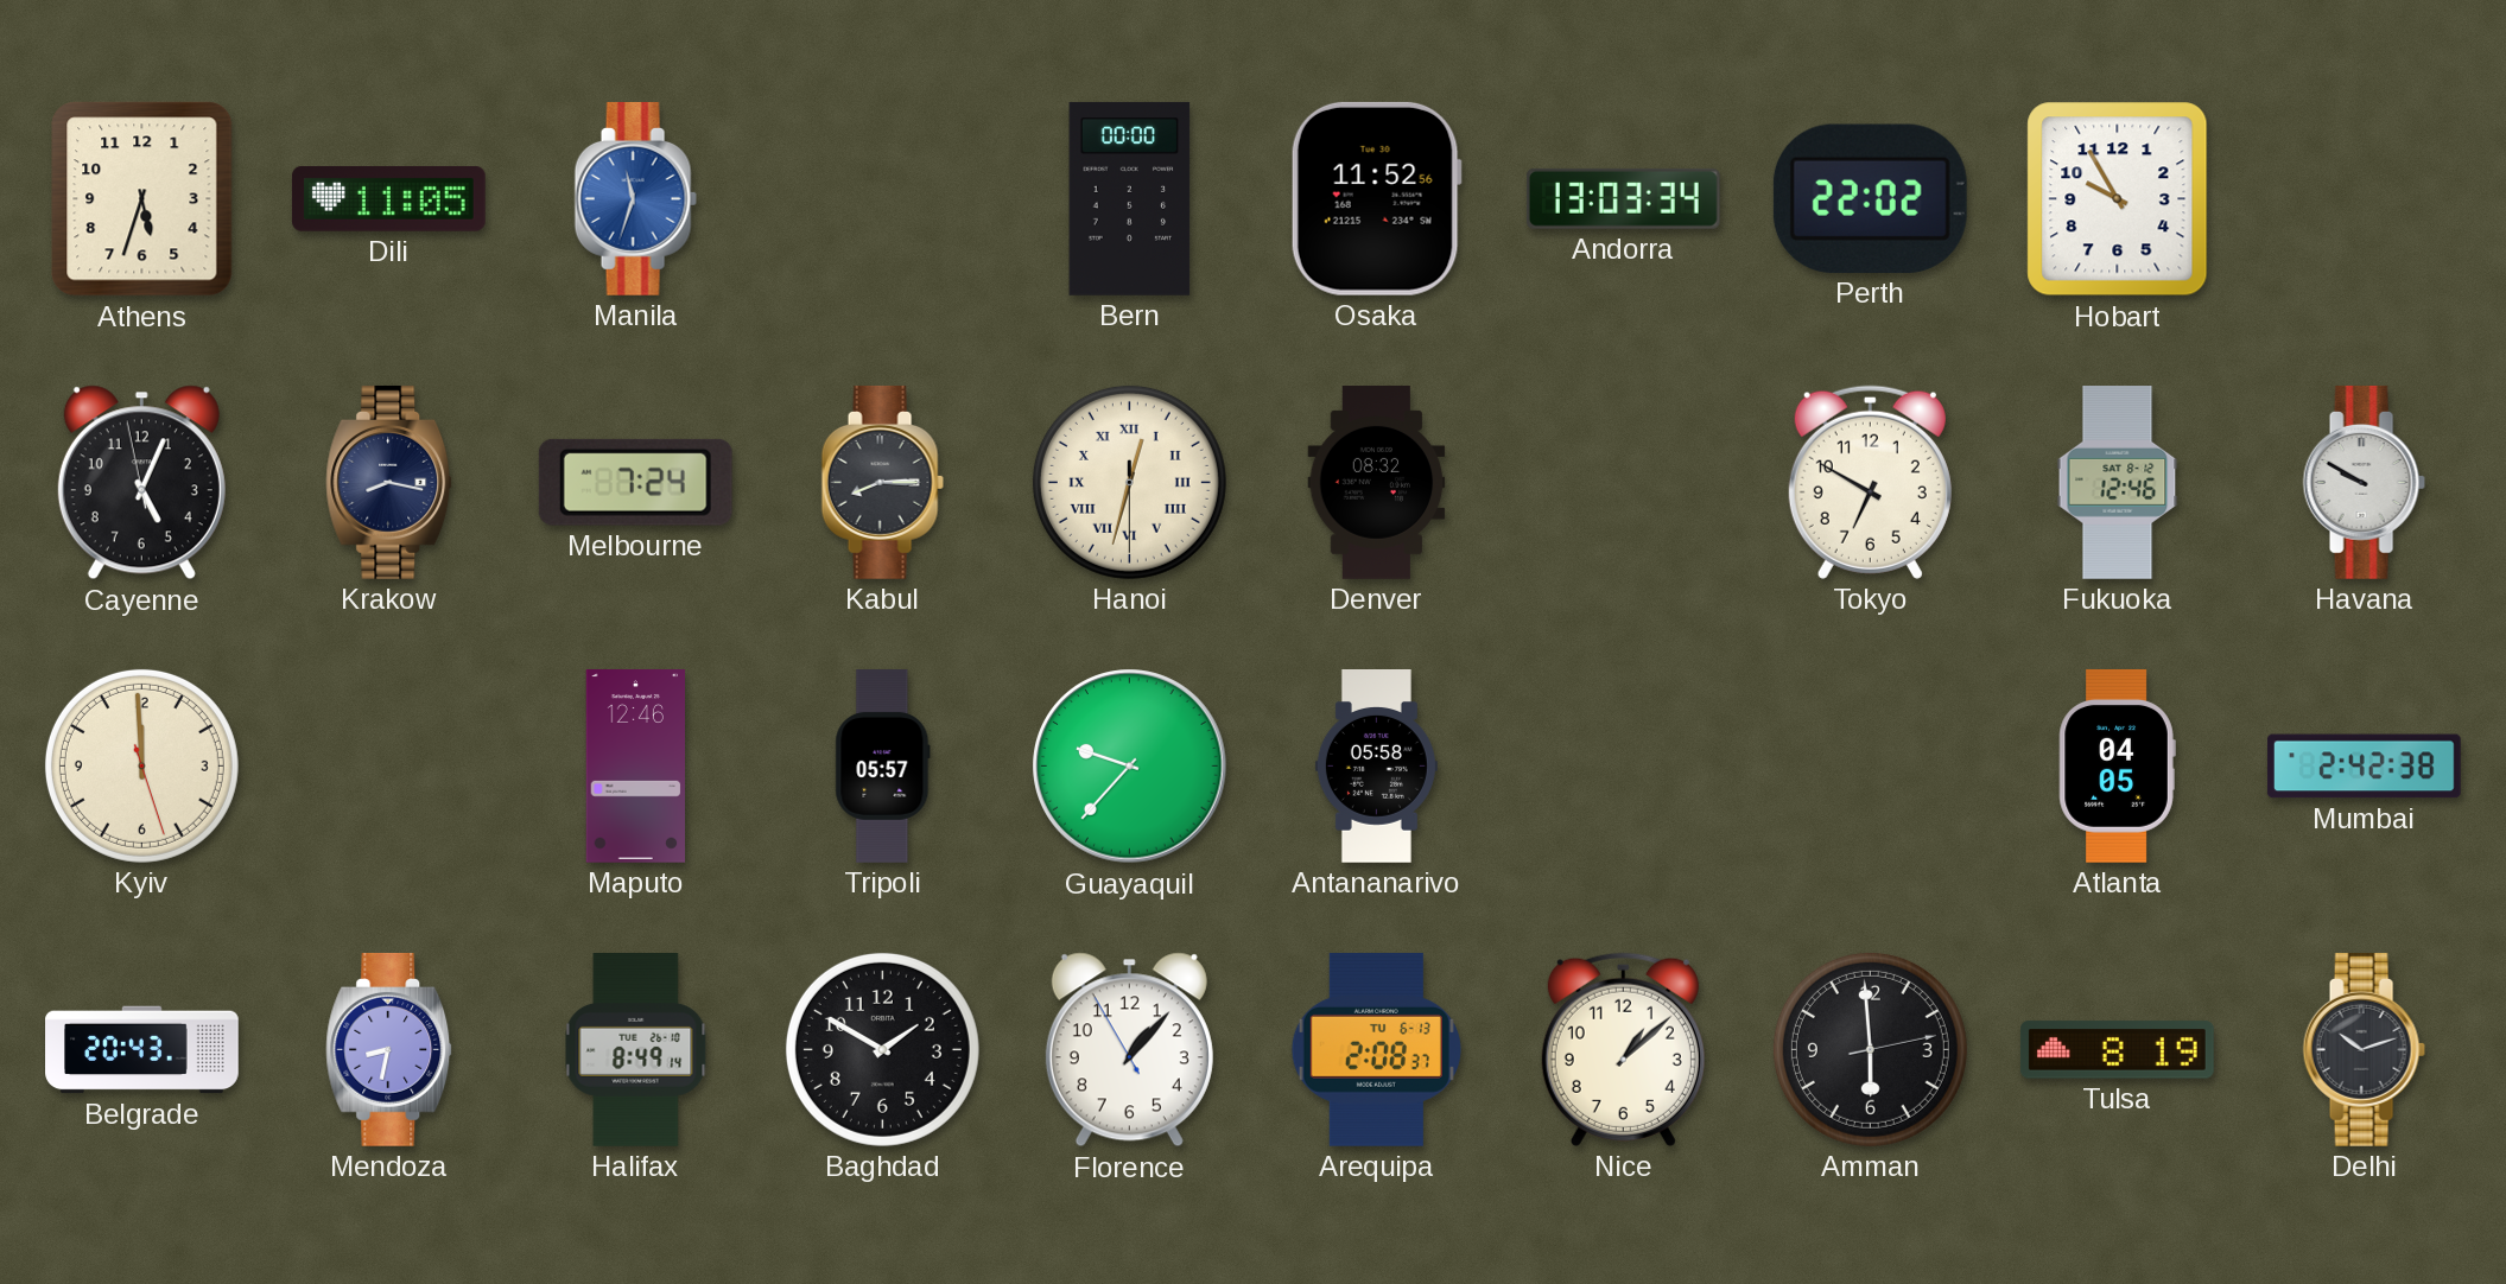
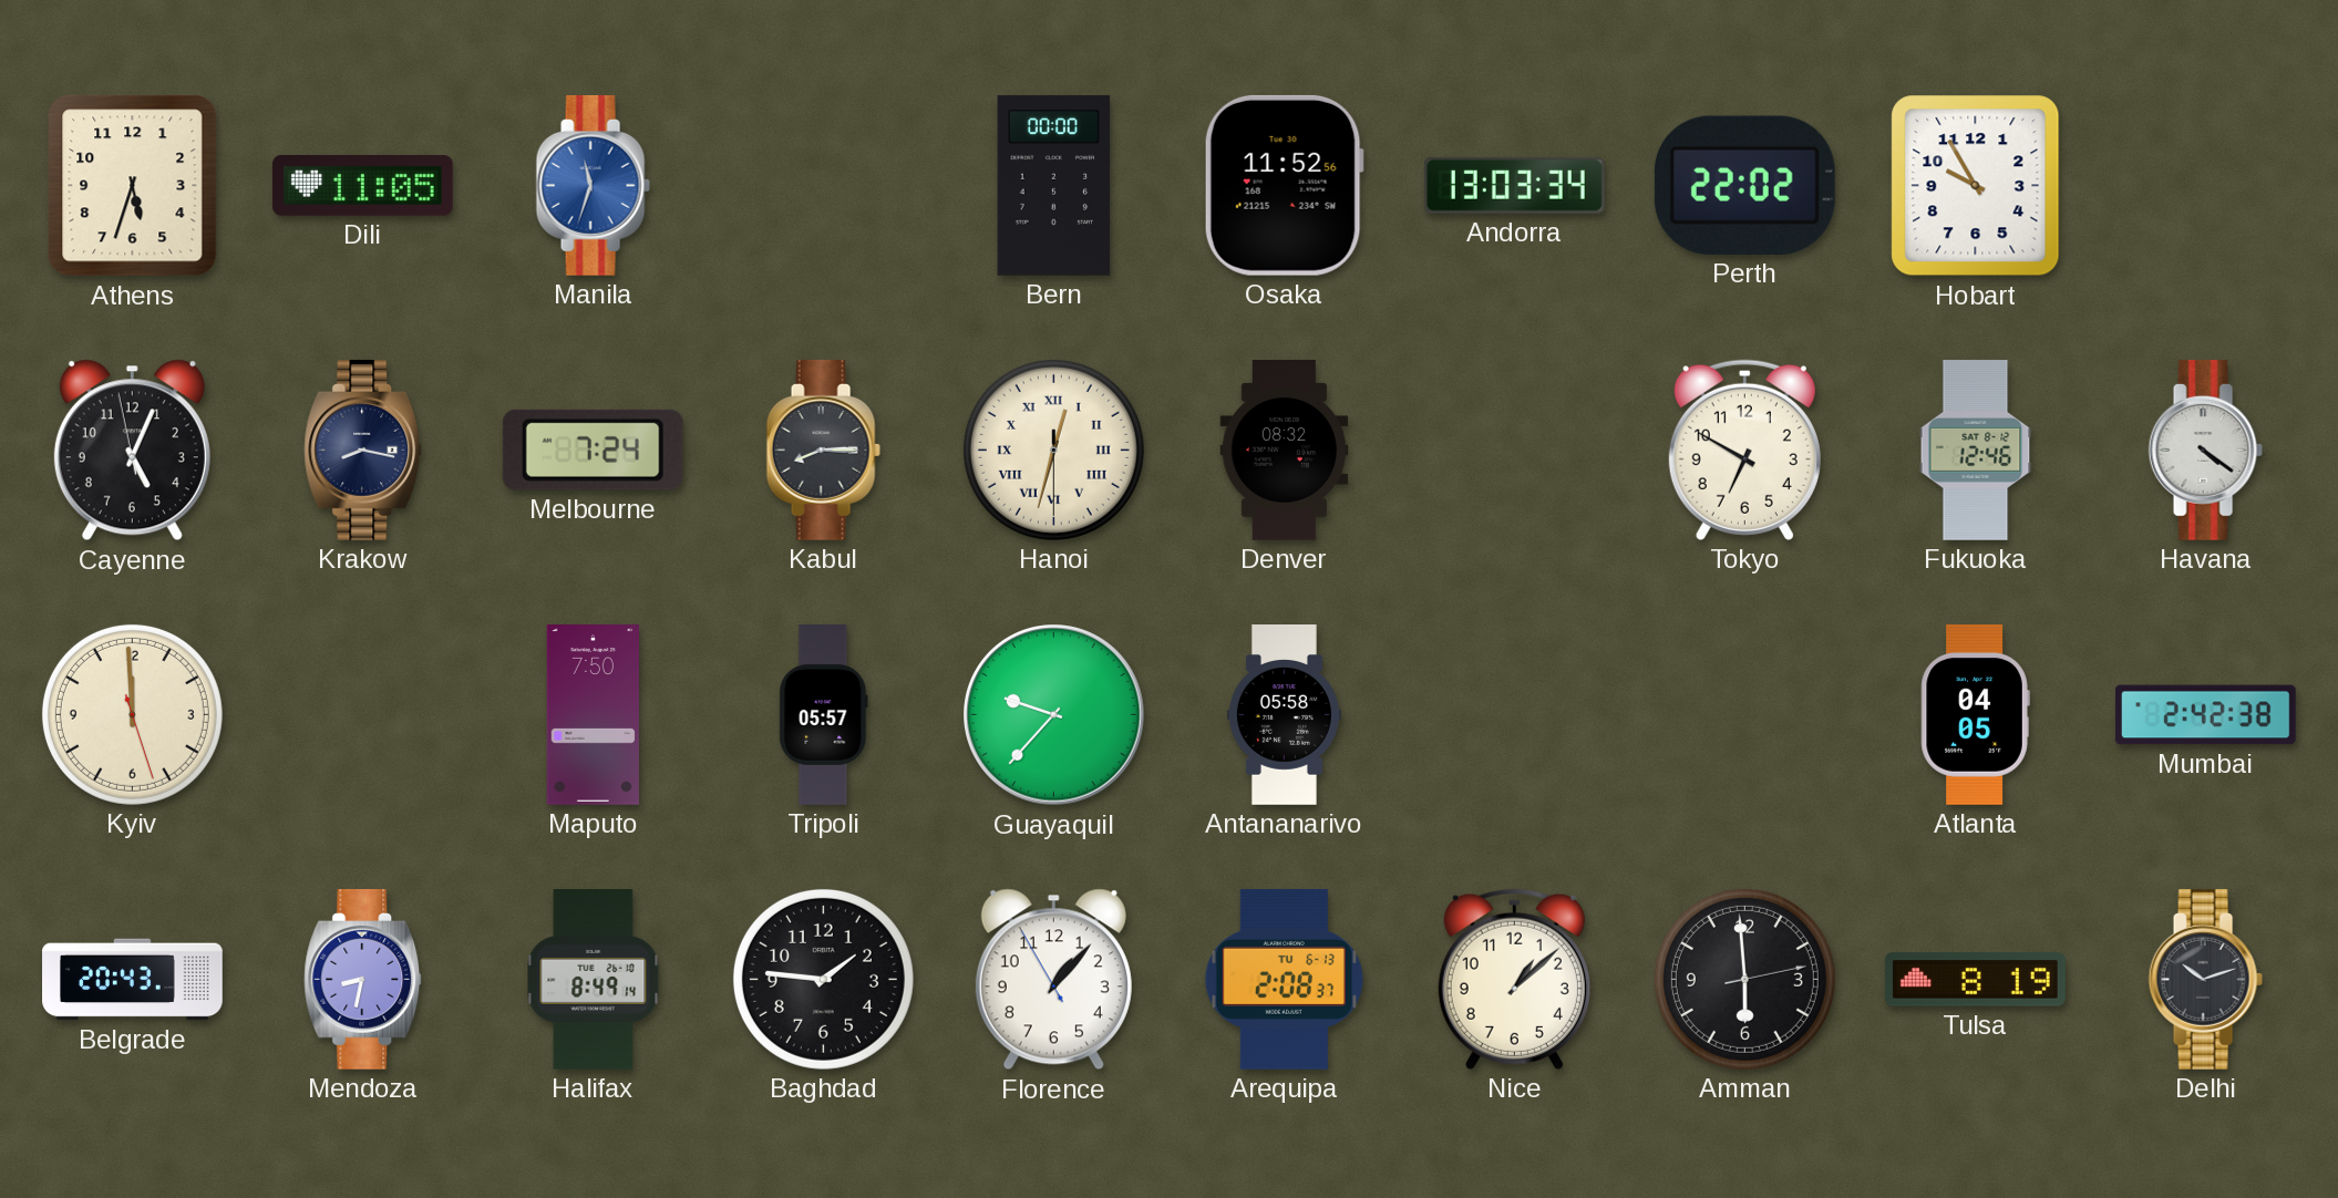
Havana: 9:50 -> 4:21 (2205, 450)
Maputo: 12:46 -> 7:50 (594, 715)
Baghdad: 1:50 -> 1:46 (823, 979)
